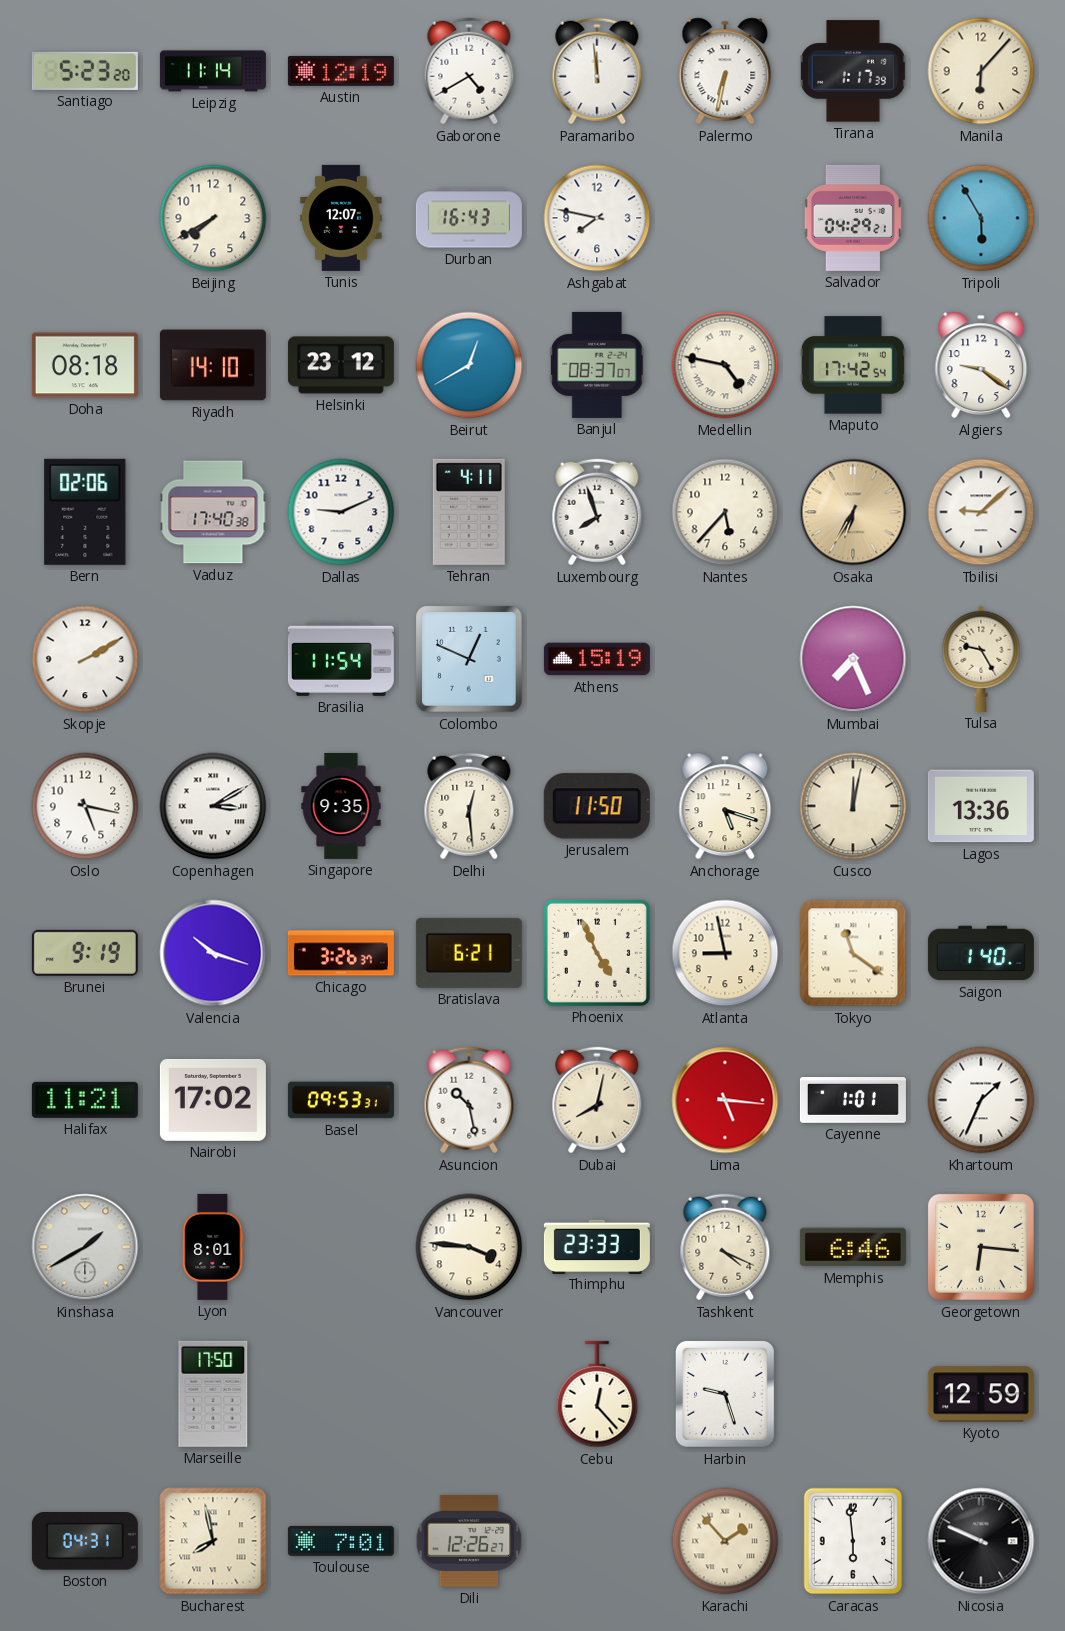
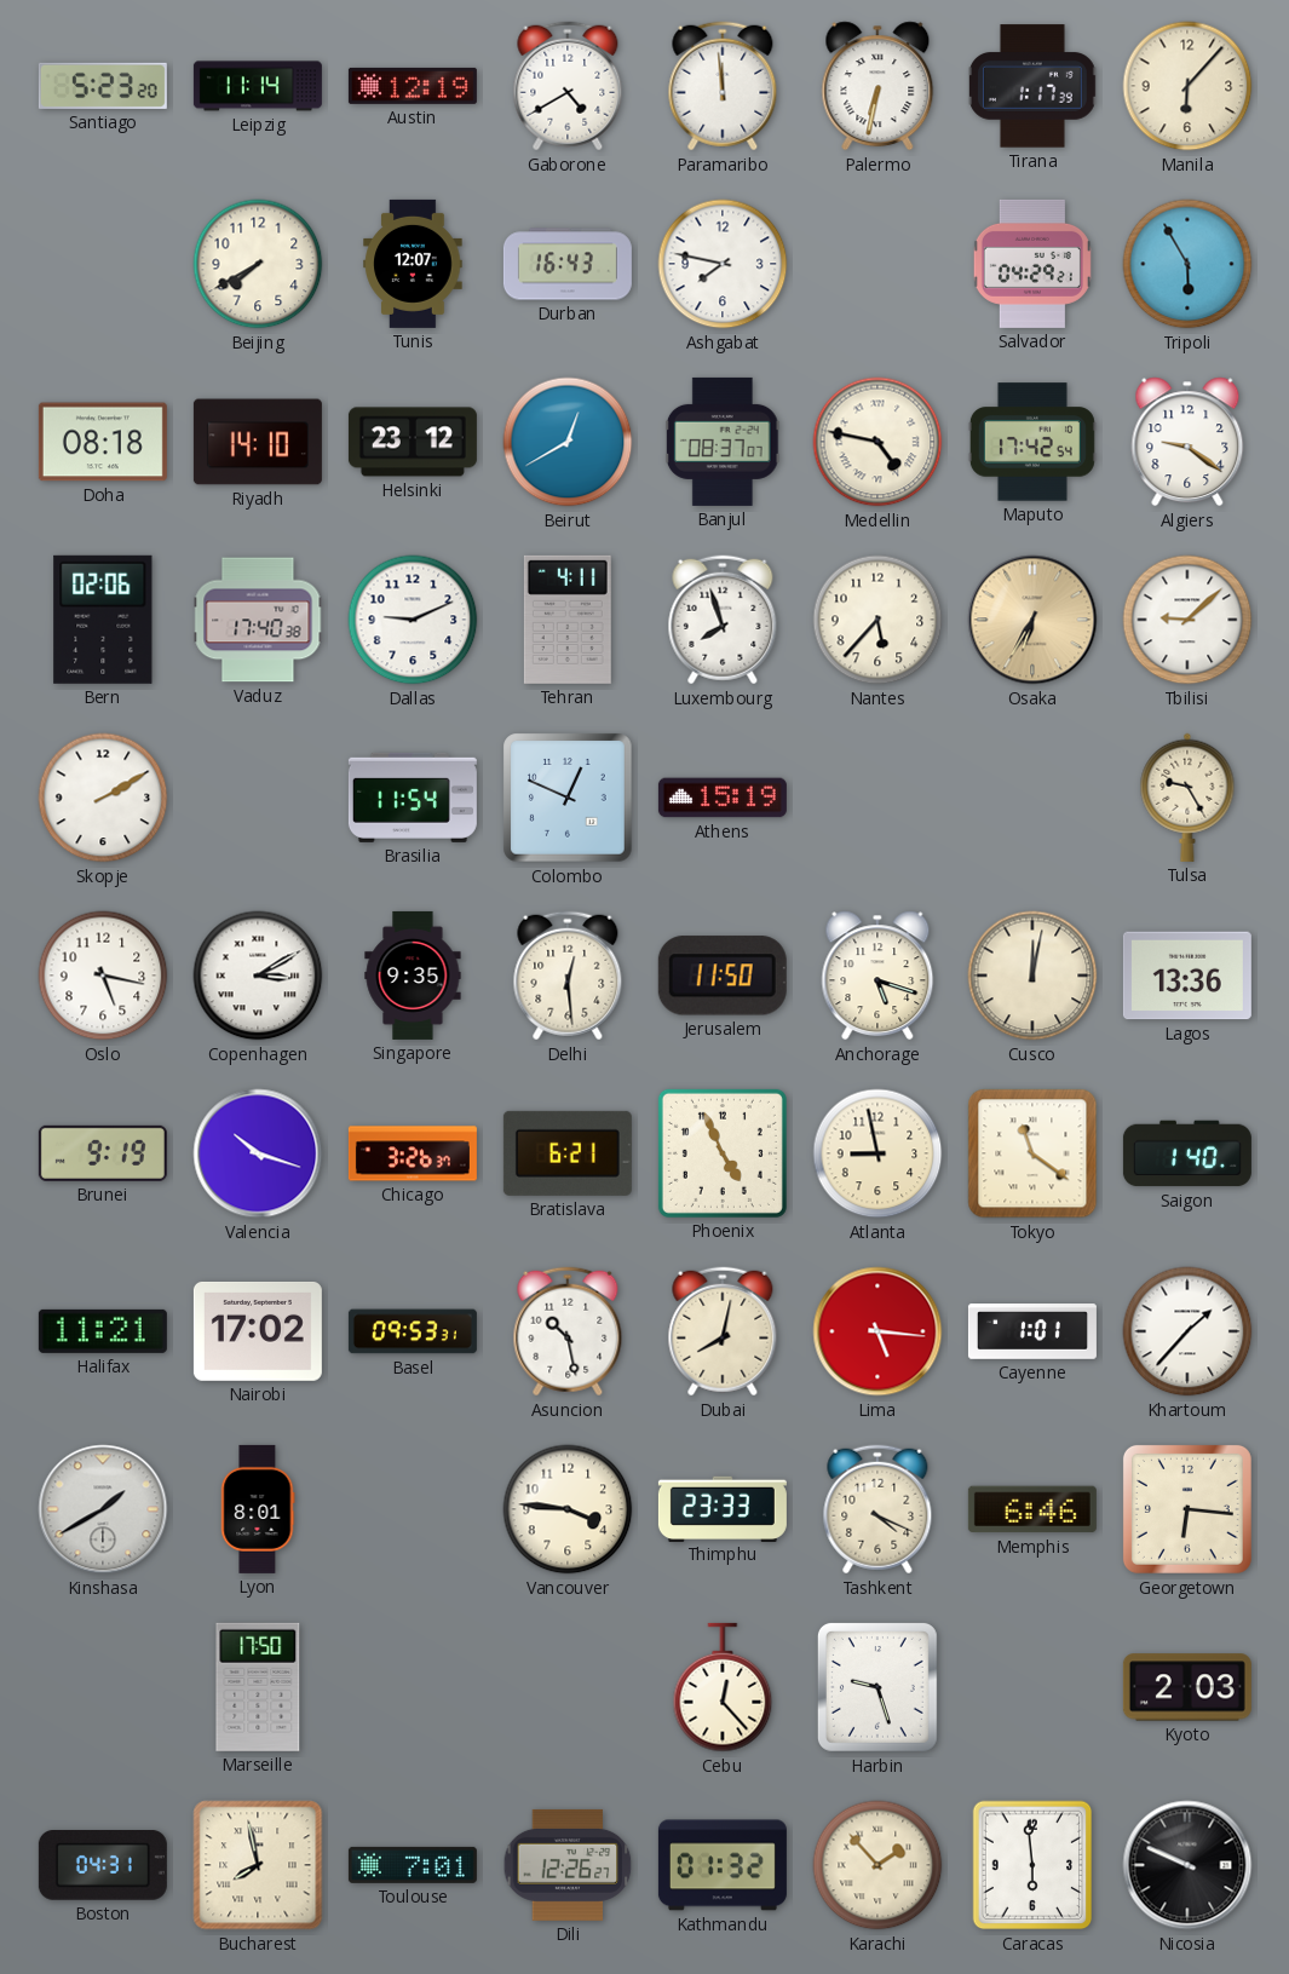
Mumbai: 7:26 -> none (853, 659)
Khartoum: 1:34 -> 1:37 (1187, 1331)
Kyoto: 12:59 -> 2:03 (1187, 1687)
Kathmandu: none -> 01:32 (723, 1865)
